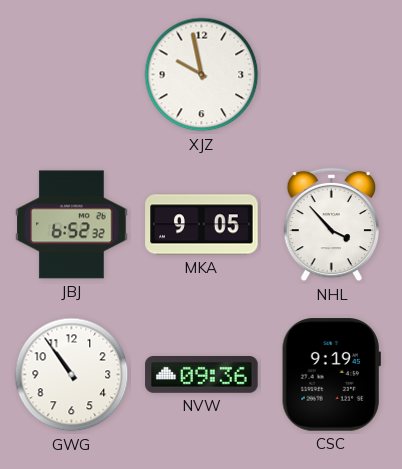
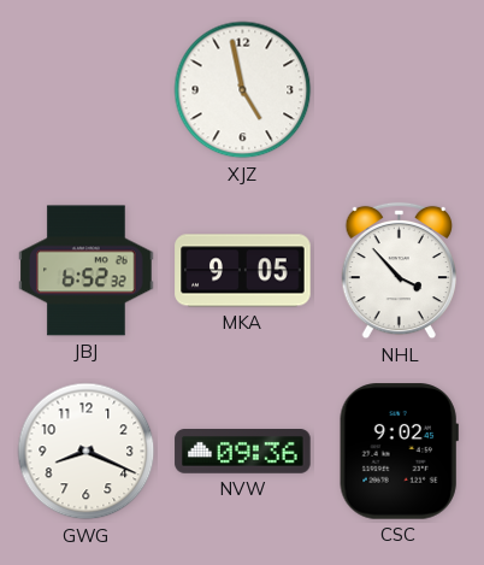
XJZ: 9:58 -> 4:58 (243, 90)
GWG: 10:54 -> 8:19 (87, 452)
CSC: 9:19 -> 9:02 (399, 452)
